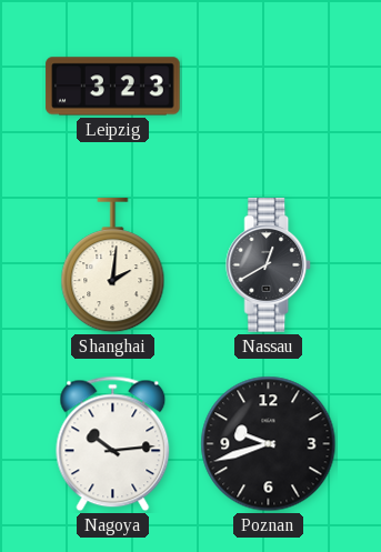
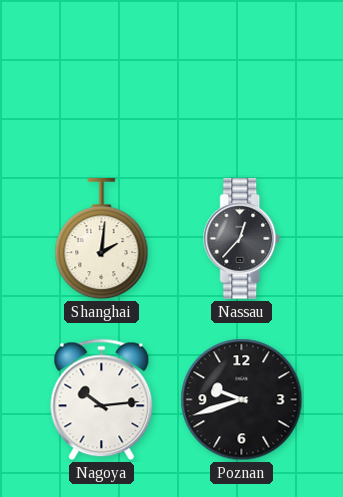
Leipzig: 3:23 -> none (113, 87)
Nassau: 12:40 -> 12:37 (242, 239)
